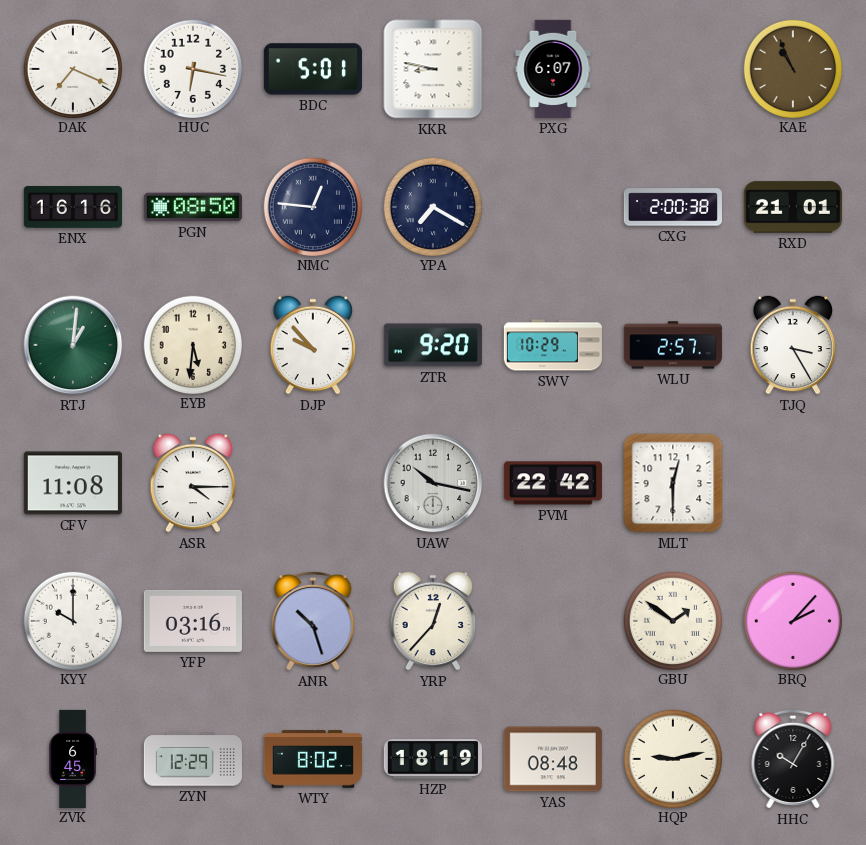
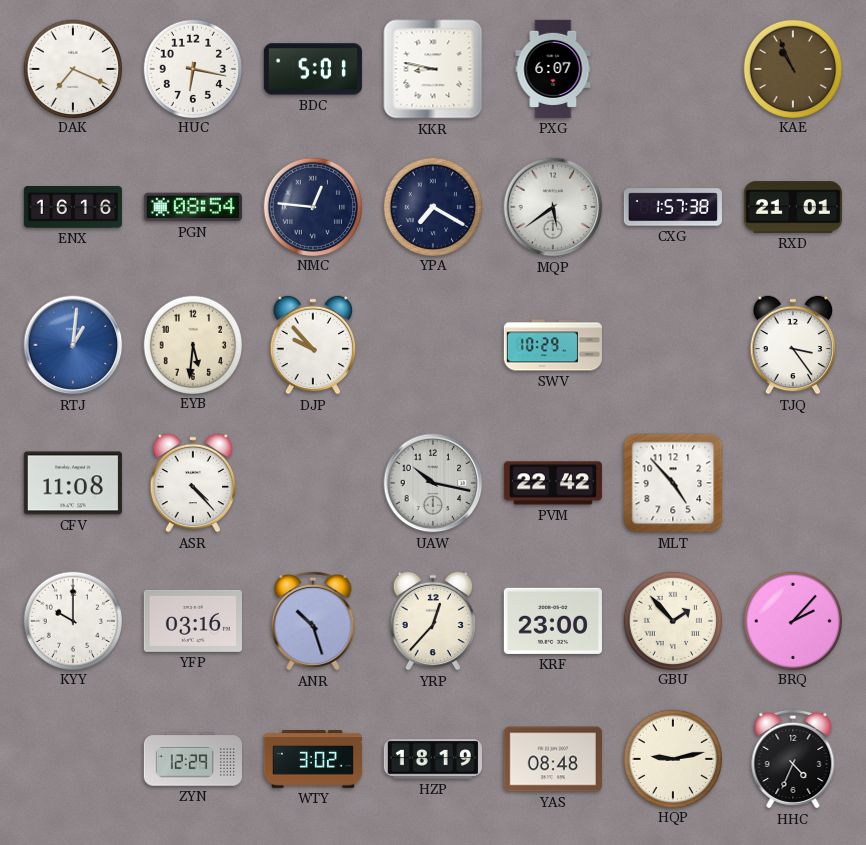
PGN: 08:50 -> 08:54 (193, 207)
MQP: none -> 5:39 (553, 207)
CXG: 2:00 -> 1:57 (673, 207)
RTJ dial: green -> blue (73, 345)
ZTR: 9:20 -> none (433, 345)
WLU: 2:57 -> none (673, 345)
TJQ: 3:25 -> 3:24 (793, 345)
ASR: 4:15 -> 4:23 (193, 483)
MLT: 12:30 -> 4:53 (673, 483)
KRF: none -> 23:00 (553, 621)
GBU: 1:51 -> 1:53 (672, 620)
ZVK: 6:45 -> none (73, 758)
WTY: 8:02 -> 3:02 (313, 760)
HHC: 10:05 -> 4:34 (793, 759)
